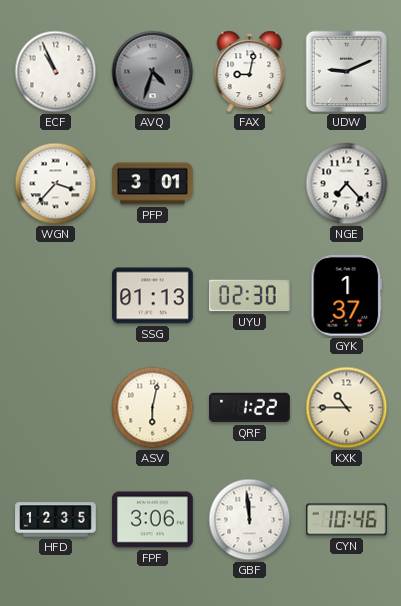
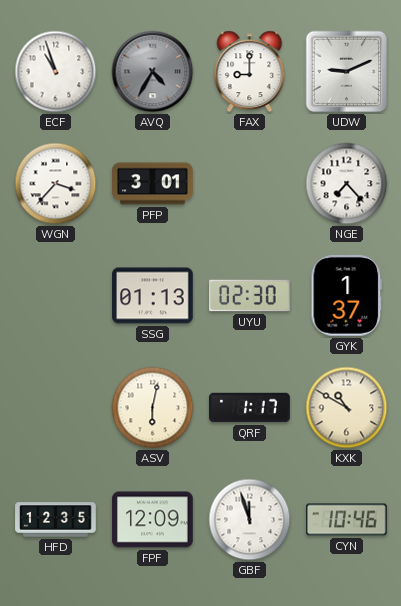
ECF: 10:56 -> 10:57 (56, 72)
AVQ: 4:33 -> 4:35 (153, 72)
FAX: 9:02 -> 9:00 (250, 72)
QRF: 1:22 -> 1:17 (250, 408)
KXK: 10:45 -> 10:50 (347, 408)
FPF: 3:06 -> 12:09 (153, 520)
GBF: 11:59 -> 11:57 (250, 520)
